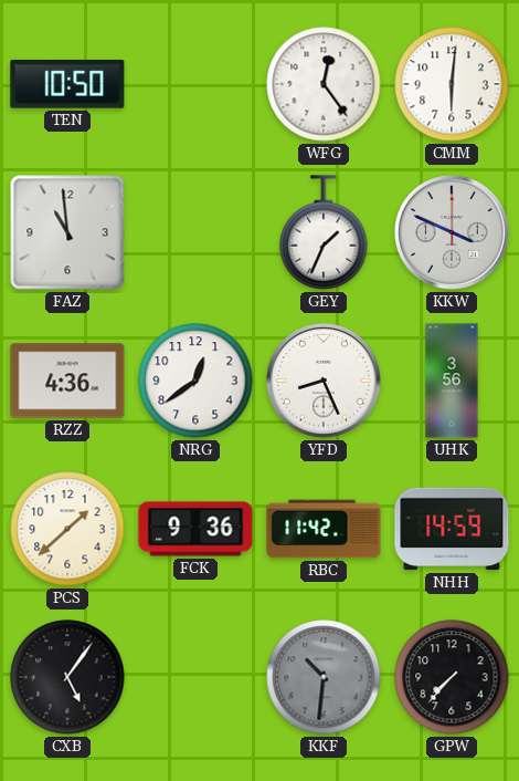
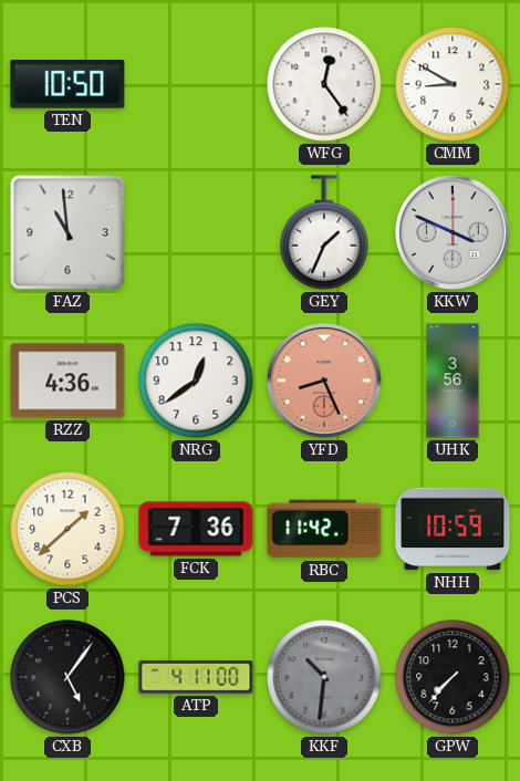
CMM: 6:01 -> 8:50 (453, 84)
YFD dial: white -> salmon (325, 382)
FCK: 9:36 -> 7:36 (196, 529)
NHH: 14:59 -> 10:59 (453, 529)
ATP: none -> 4:11 (196, 677)
